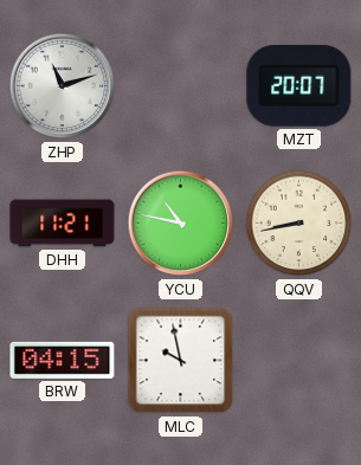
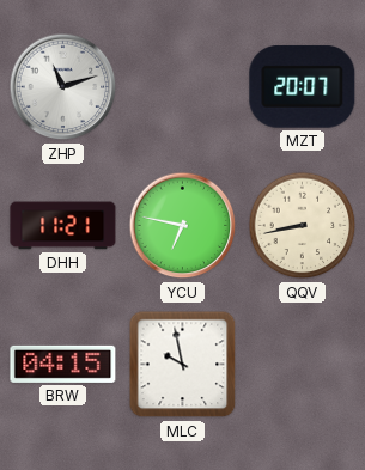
YCU: 10:47 -> 6:47 (183, 226)
